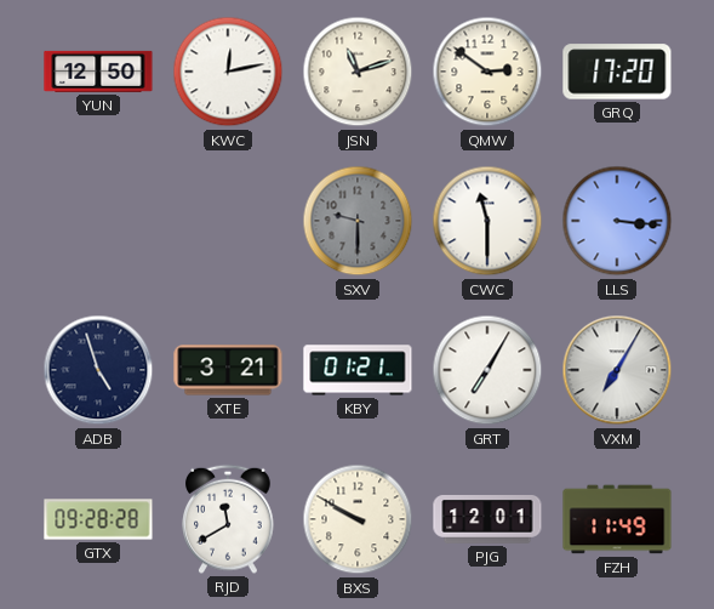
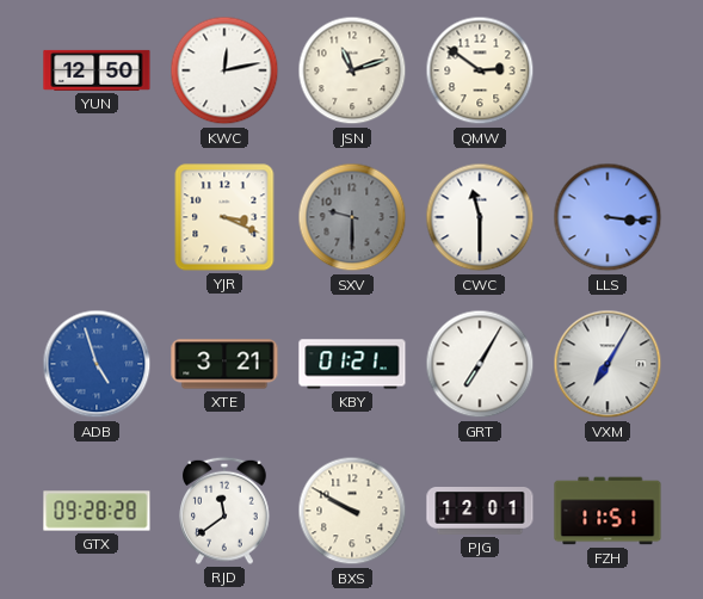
GRQ: 17:20 -> none (617, 72)
YJR: none -> 3:19 (224, 217)
ADB dial: navy -> blue (97, 364)
RJD: 11:40 -> 11:39 (224, 511)
FZH: 11:49 -> 11:51 (608, 511)
